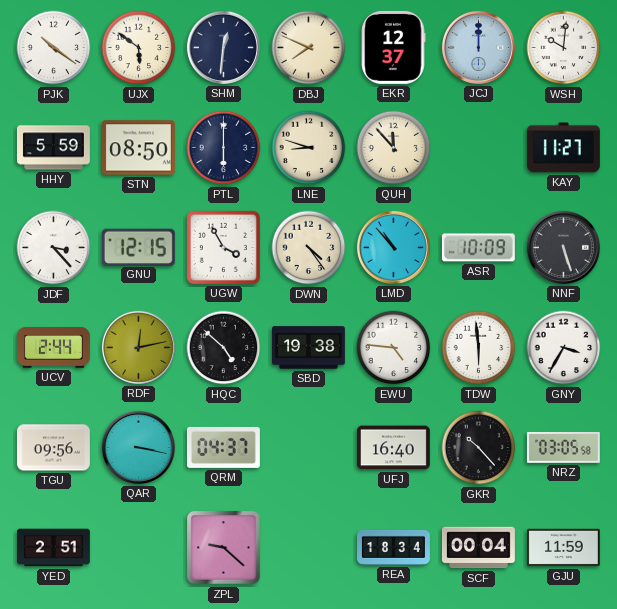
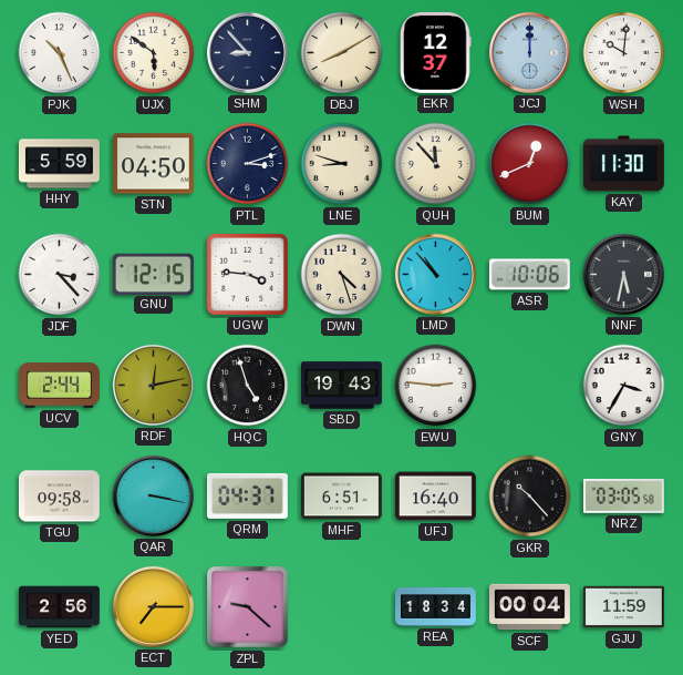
PJK: 10:21 -> 10:26 (60, 53)
SHM: 12:31 -> 8:53 (247, 52)
DBJ: 7:49 -> 8:10 (342, 53)
STN: 08:50 -> 04:50 (153, 164)
PTL: 6:00 -> 3:12 (248, 164)
BUM: none -> 12:41 (530, 164)
KAY: 11:27 -> 11:30 (623, 164)
UGW: 3:55 -> 3:46 (247, 274)
DWN: 4:24 -> 4:27 (342, 275)
ASR: 10:09 -> 10:06 (529, 275)
NNF: 5:27 -> 5:32 (623, 274)
HQC: 4:52 -> 4:57 (248, 386)
SBD: 19:38 -> 19:43 (342, 386)
EWU: 4:46 -> 2:46 (436, 386)
TDW: 5:59 -> none (479, 348)
TGU: 09:56 -> 09:58 (59, 497)
MHF: none -> 6:51 (341, 497)
YED: 2:51 -> 2:56 (60, 607)
ECT: none -> 7:15 (153, 606)
